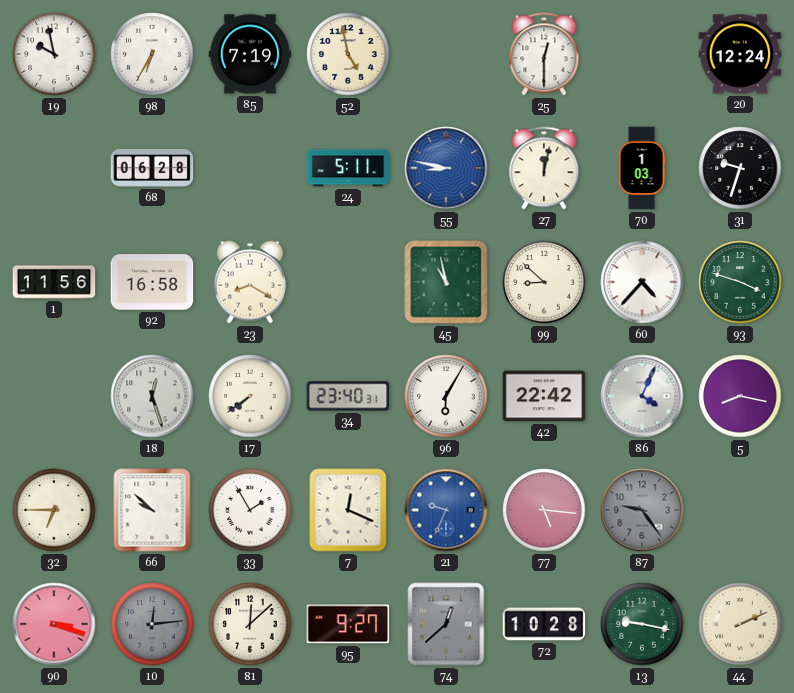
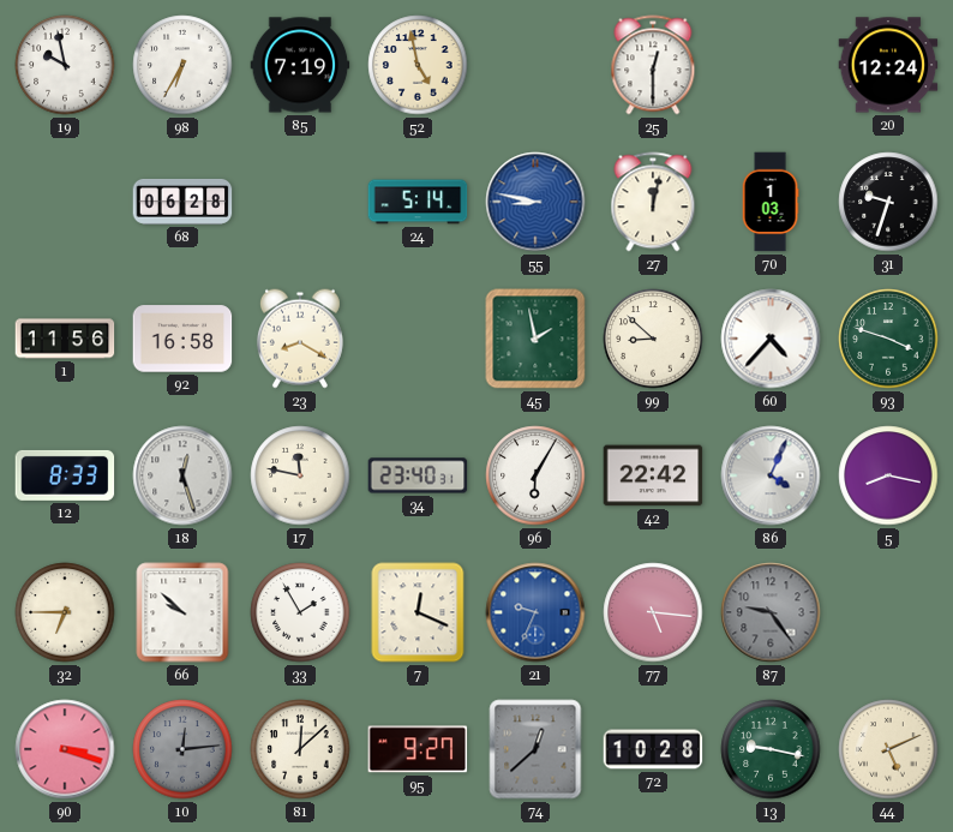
24: 5:11 -> 5:14 (418, 202)
45: 10:58 -> 1:58 (535, 339)
12: none -> 8:33 (65, 475)
17: 7:39 -> 11:47 (300, 475)
44: 2:11 -> 5:11 (888, 749)
